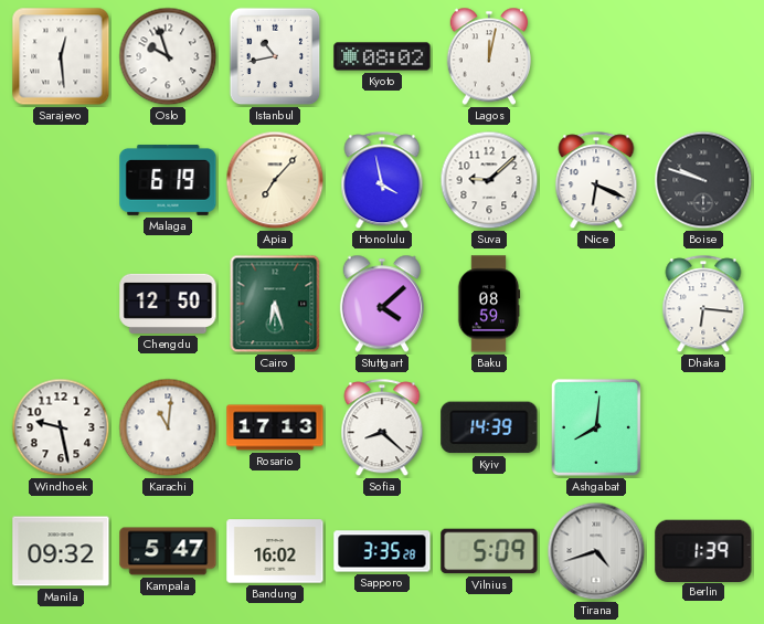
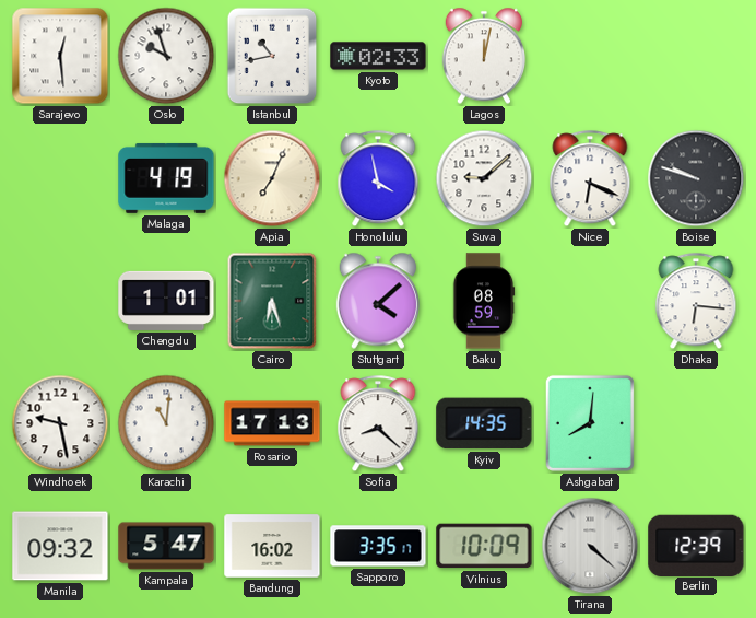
Kyoto: 08:02 -> 02:33 (378, 56)
Malaga: 6:19 -> 4:19 (166, 178)
Apia: 7:07 -> 7:04 (272, 178)
Chengdu: 12:50 -> 1:01 (166, 301)
Kyiv: 14:39 -> 14:35 (484, 423)
Sapporo: 3:35:28 -> 3:35:17 (378, 546)
Vilnius: 5:09 -> 10:09 (484, 546)
Tirana: 4:42 -> 4:22 (590, 546)
Berlin: 1:39 -> 12:39 (696, 545)
